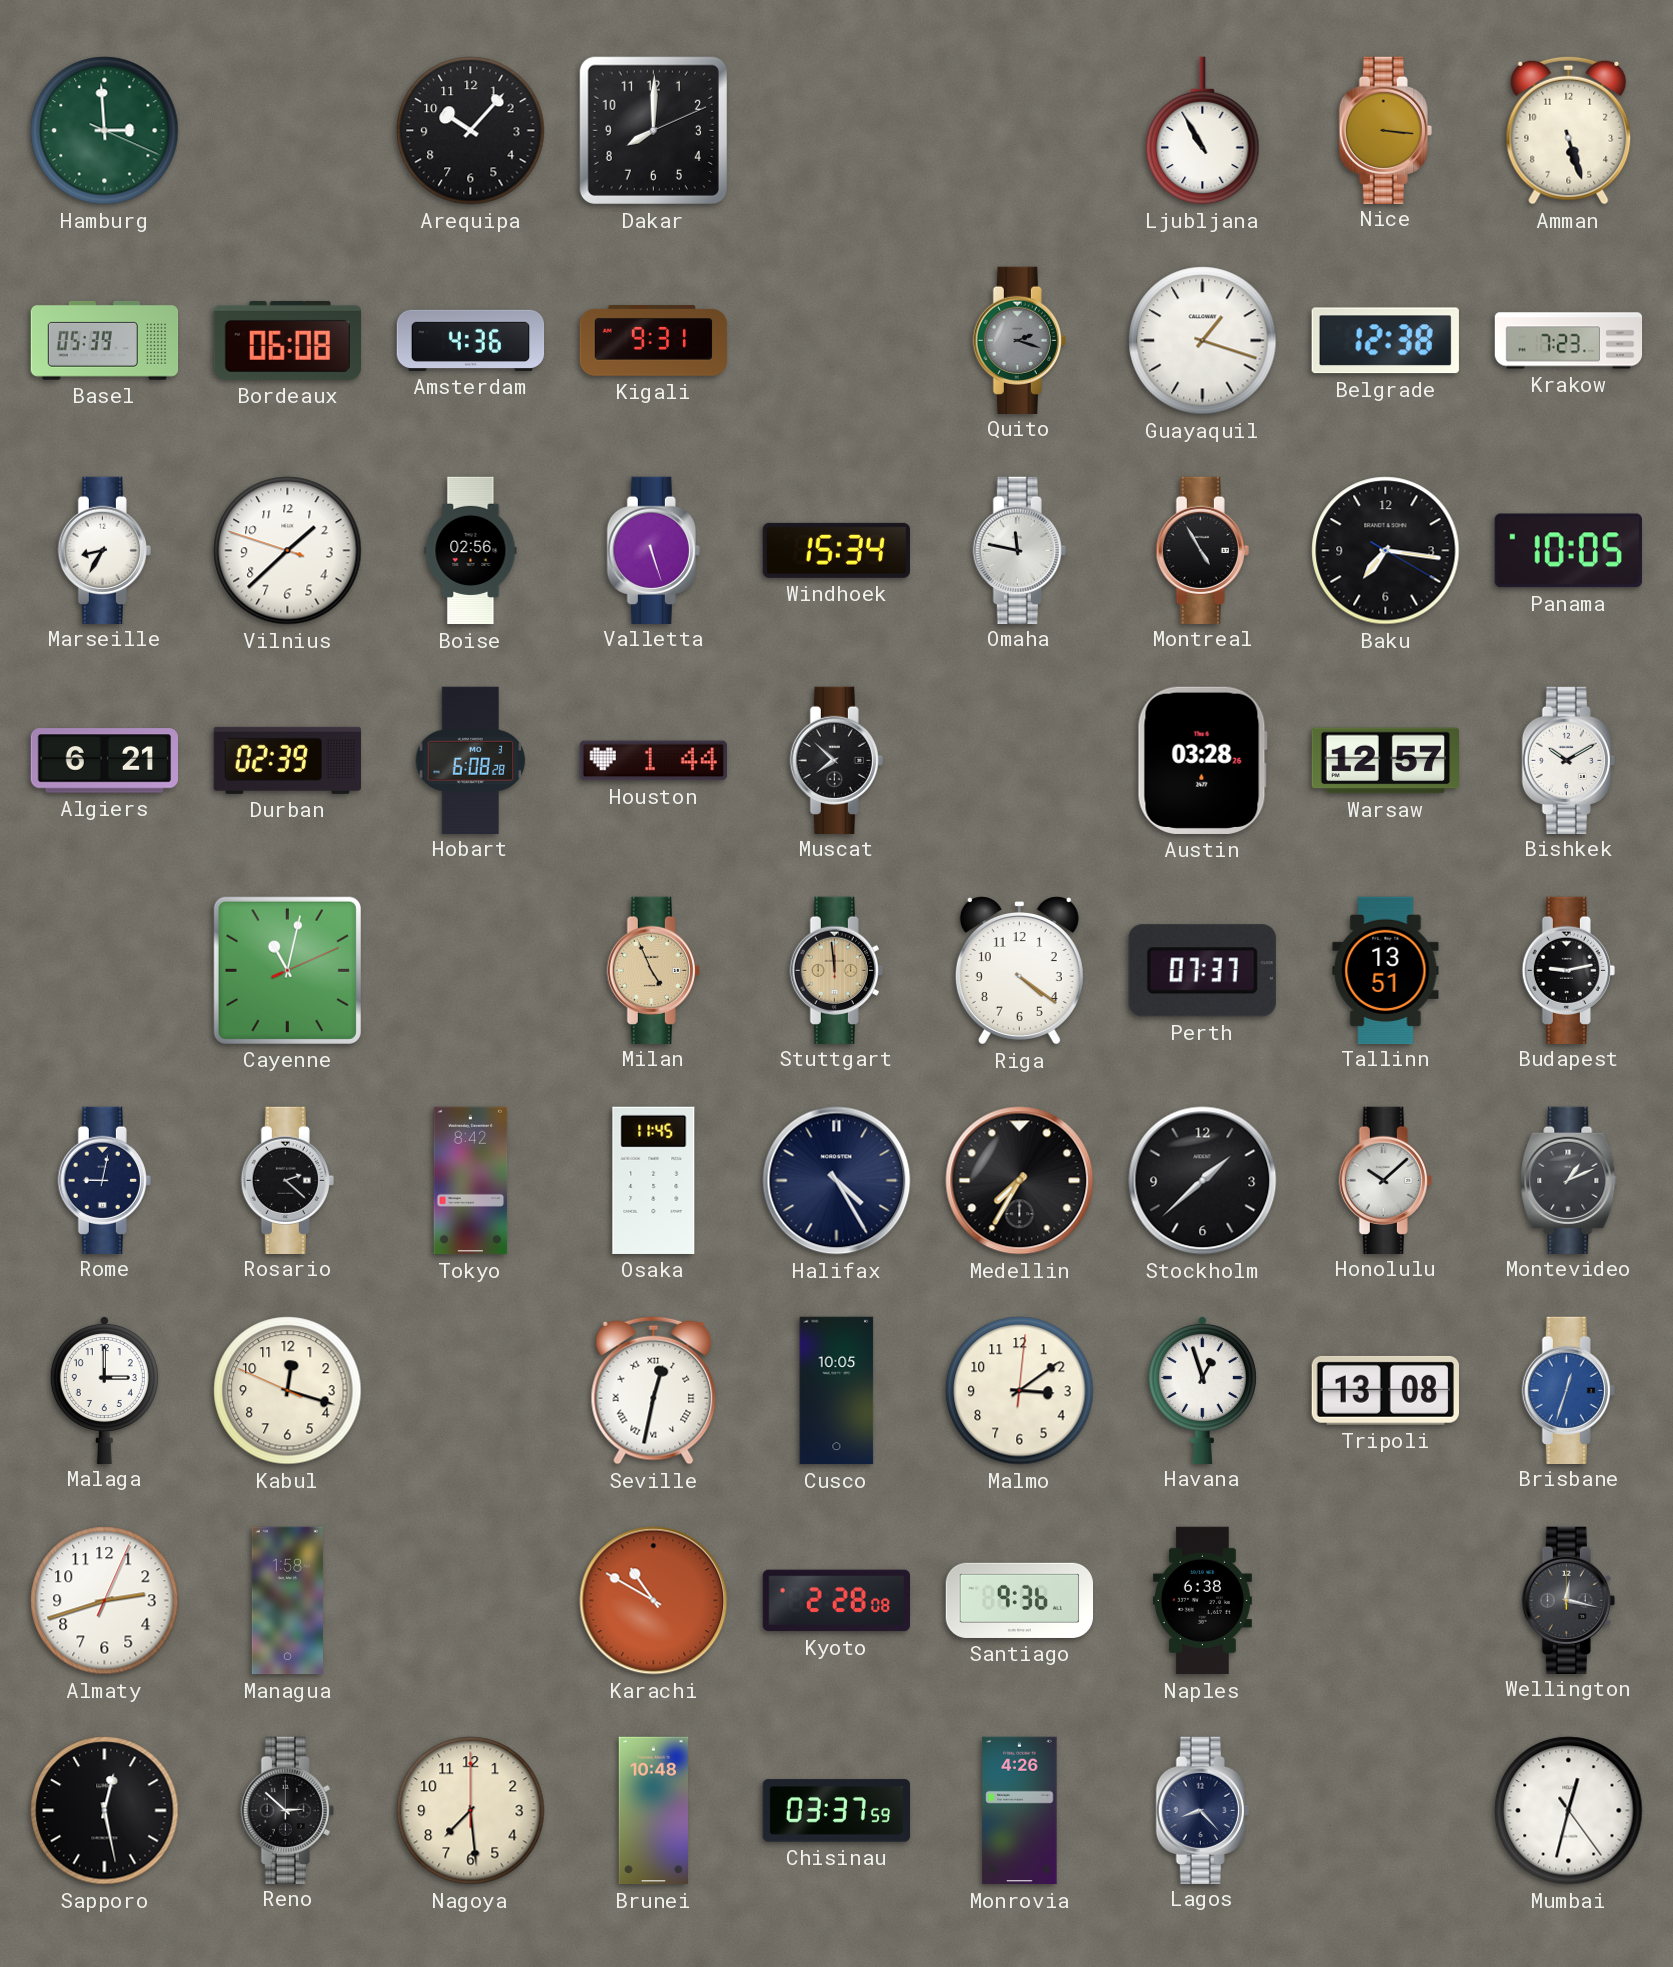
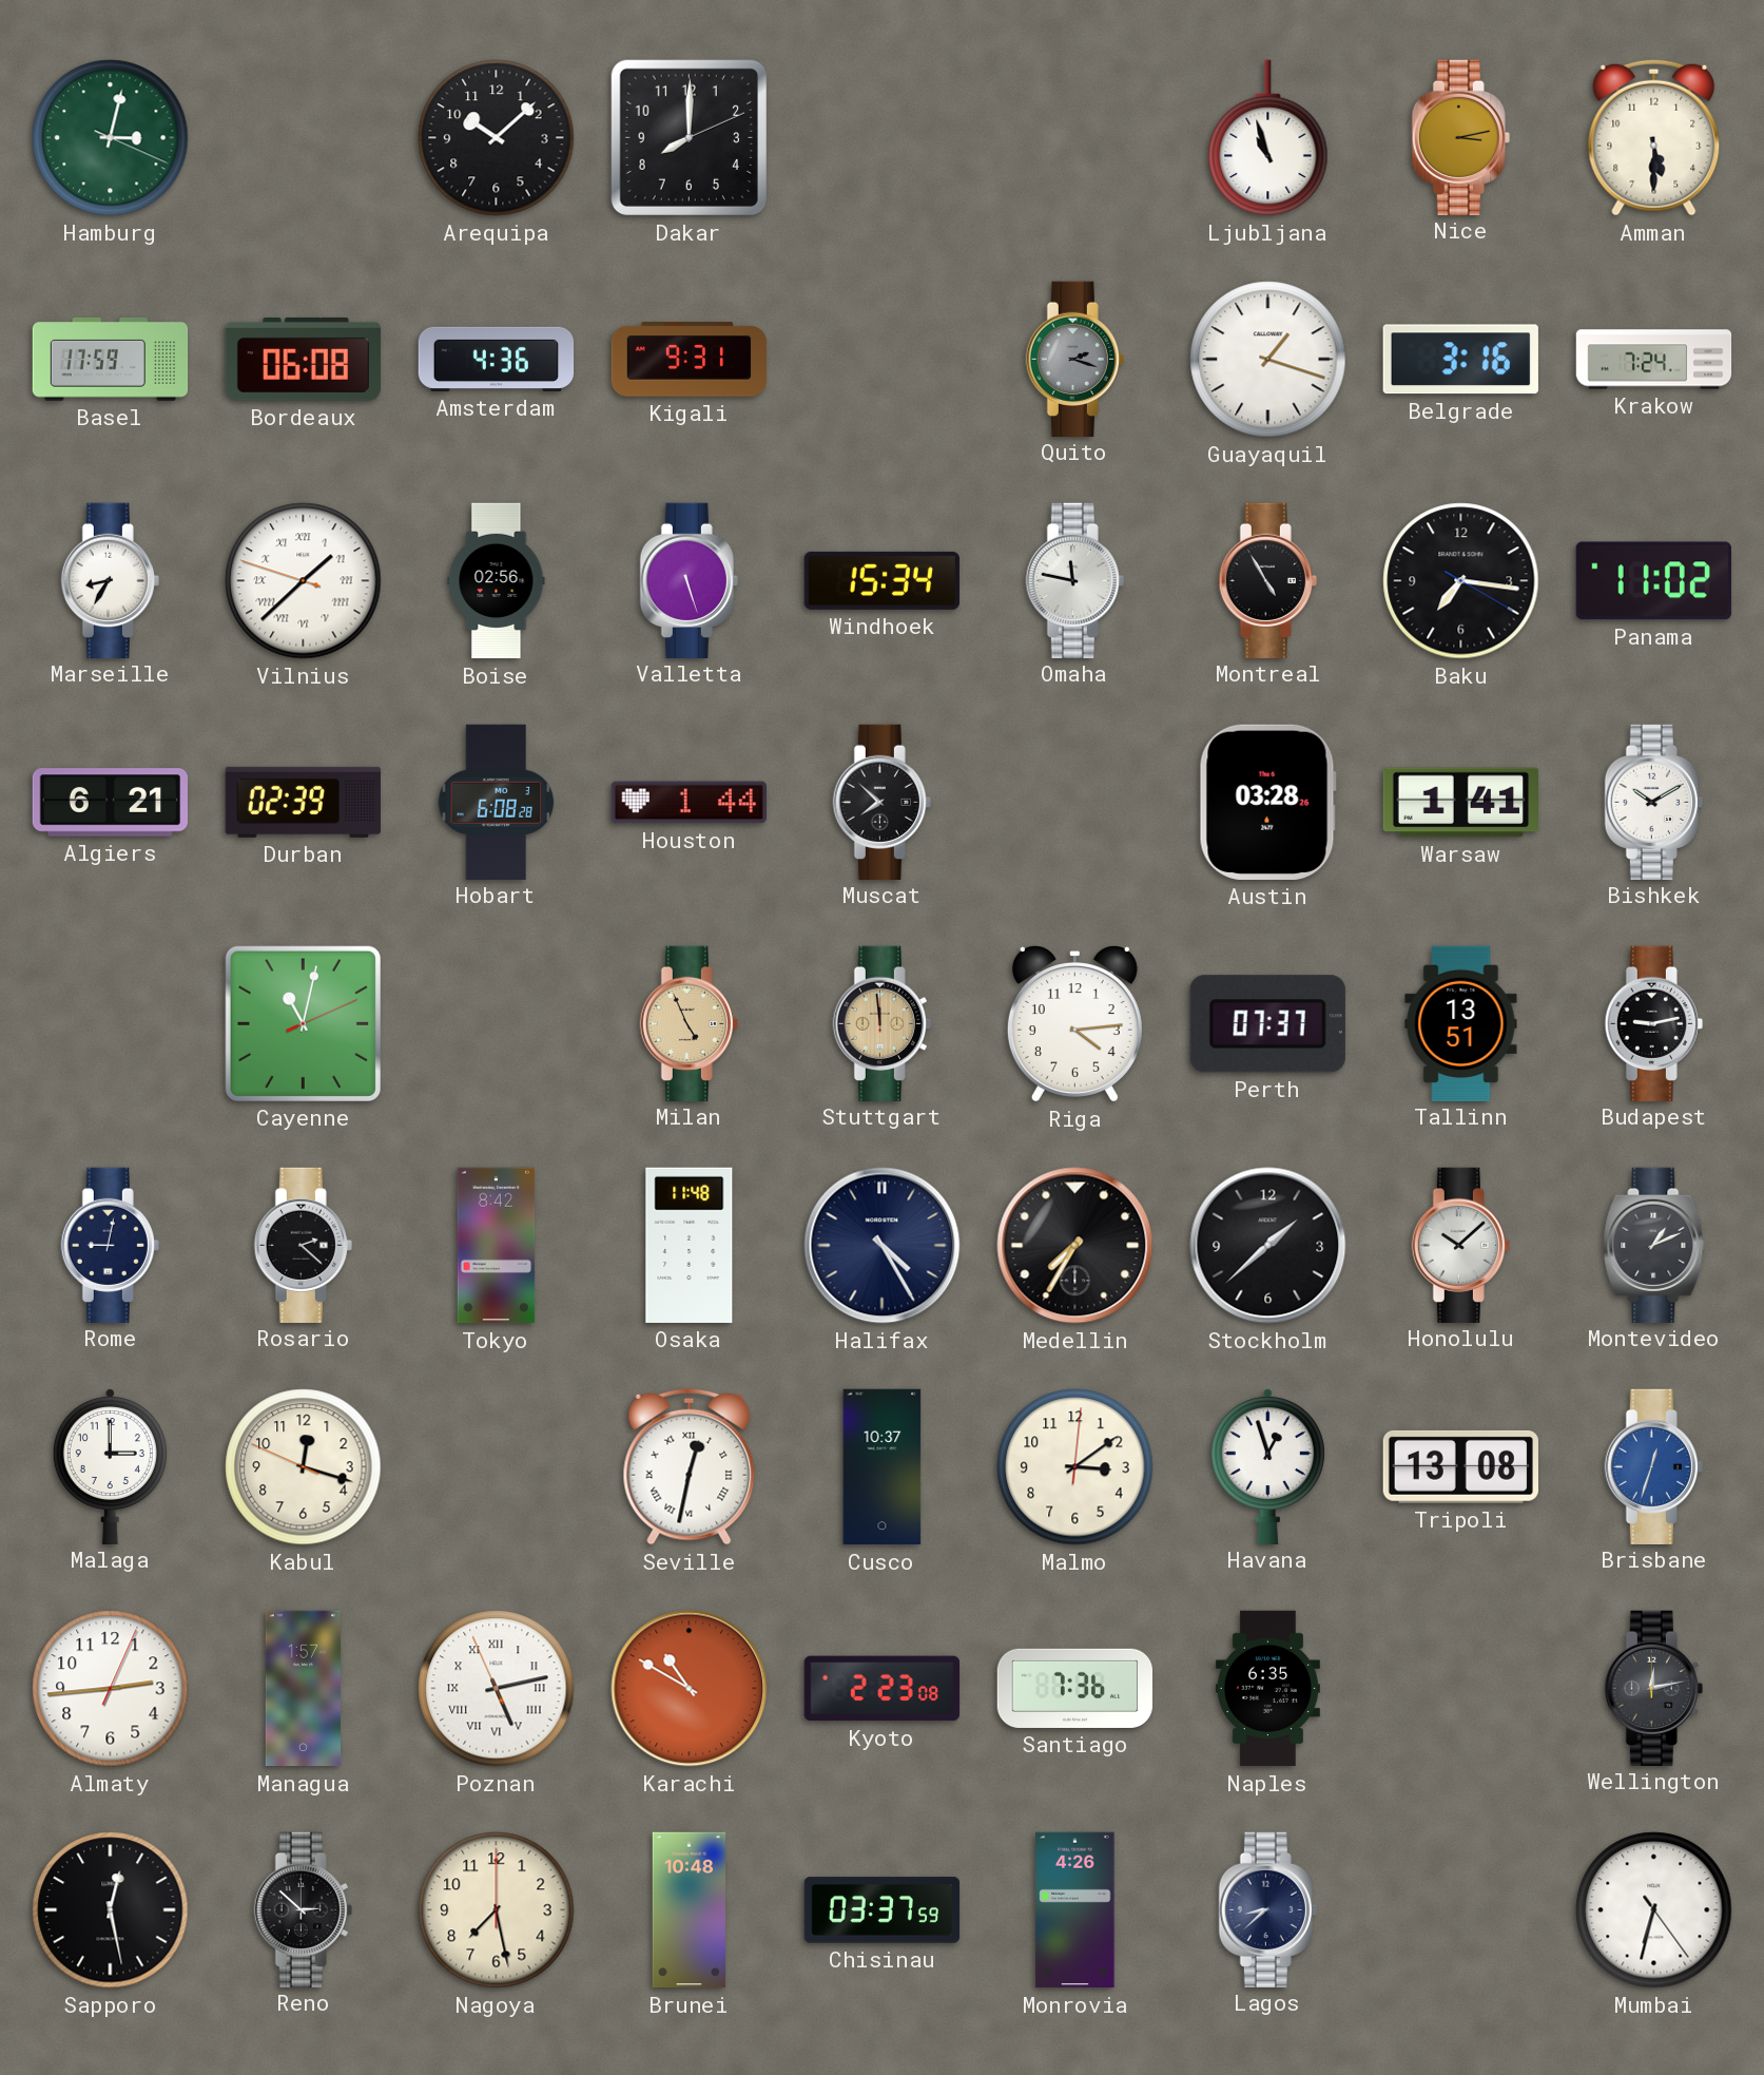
Hamburg: 2:59 -> 3:02 (111, 138)
Arequipa: 10:07 -> 10:08 (497, 138)
Ljubljana: 10:55 -> 10:57 (1268, 138)
Nice: 3:16 -> 3:13 (1460, 137)
Amman: 5:27 -> 5:30 (1654, 137)
Basel: 05:39 -> 17:59 (111, 360)
Belgrade: 12:38 -> 3:16 (1460, 360)
Krakow: 7:23 -> 7:24 (1654, 360)
Vilnius numerals: Arabic -> Roman (304, 581)
Panama: 10:05 -> 11:02 (1653, 581)
Warsaw: 12:57 -> 1:41 (1460, 803)
Riga: 4:21 -> 4:14 (1074, 1024)
Osaka: 11:45 -> 11:48 (690, 1245)
Cusco: 10:05 -> 10:37 (883, 1467)
Almaty: 2:42 -> 2:44 (111, 1689)
Managua: 1:58 -> 1:57 (303, 1689)
Poznan: none -> 5:12 (497, 1689)
Kyoto: 2:28 -> 2:23 (881, 1689)
Santiago: 9:36 -> 7:36 (1075, 1688)
Naples: 6:38 -> 6:35 (1267, 1689)
Wellington: 12:17 -> 12:13 (1653, 1688)
Nagoya: 7:29 -> 7:28 (497, 1910)
Lagos: 8:23 -> 8:38 (1267, 1909)
Mumbai: 12:32 -> 6:32 (1654, 1910)
